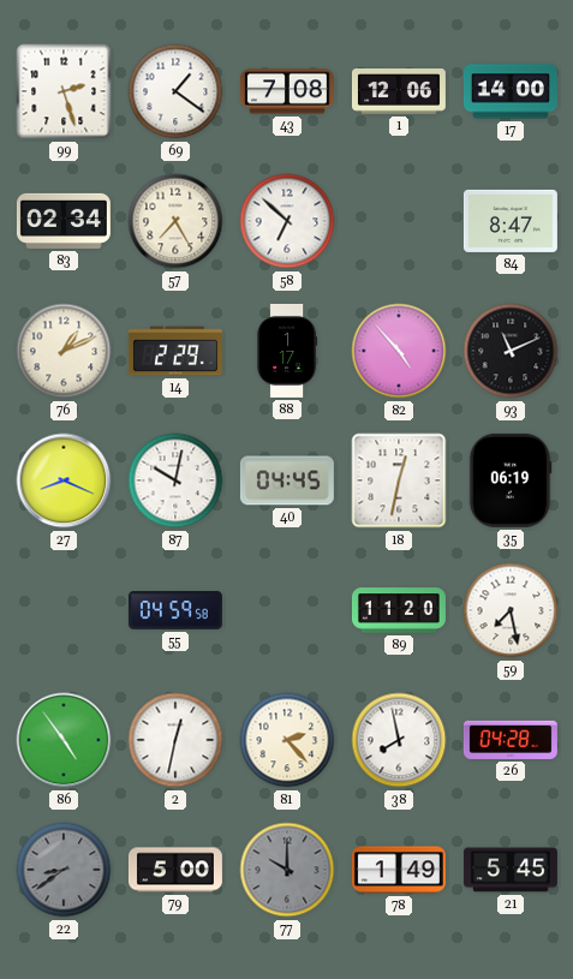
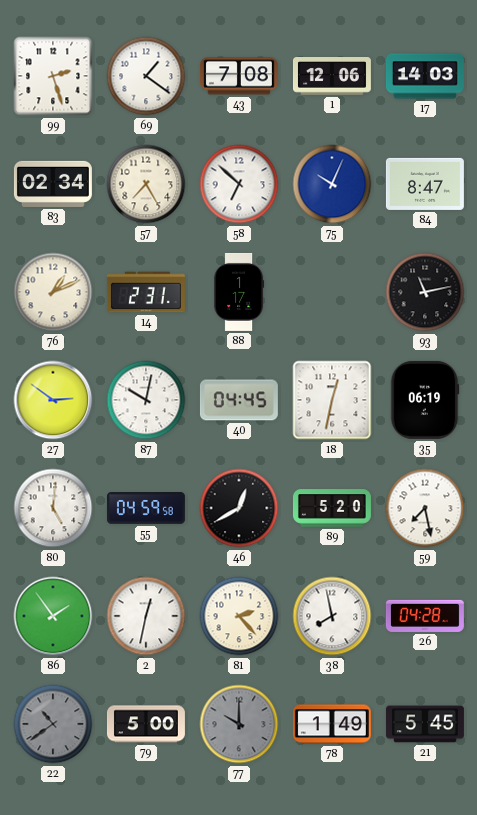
17: 14:00 -> 14:03 (425, 76)
75: none -> 10:04 (332, 184)
14: 2:29 -> 2:31 (146, 292)
82: 4:53 -> none (399, 351)
93: 11:11 -> 11:13 (425, 292)
27: 8:19 -> 2:51 (53, 400)
80: none -> 5:01 (53, 508)
46: none -> 12:40 (239, 508)
89: 11:20 -> 5:20 (332, 508)
86: 4:54 -> 1:54 (53, 616)
22: 8:39 -> 10:39 (53, 724)
